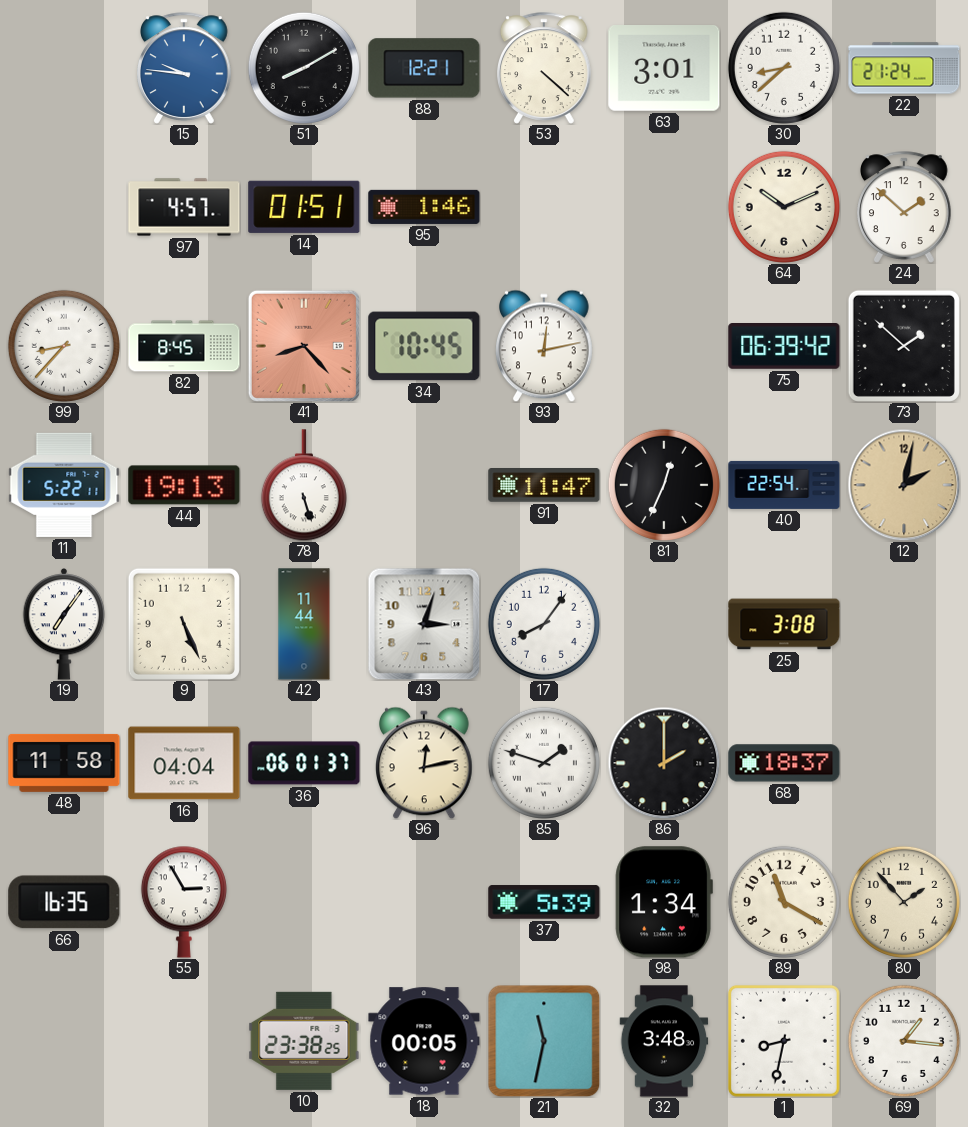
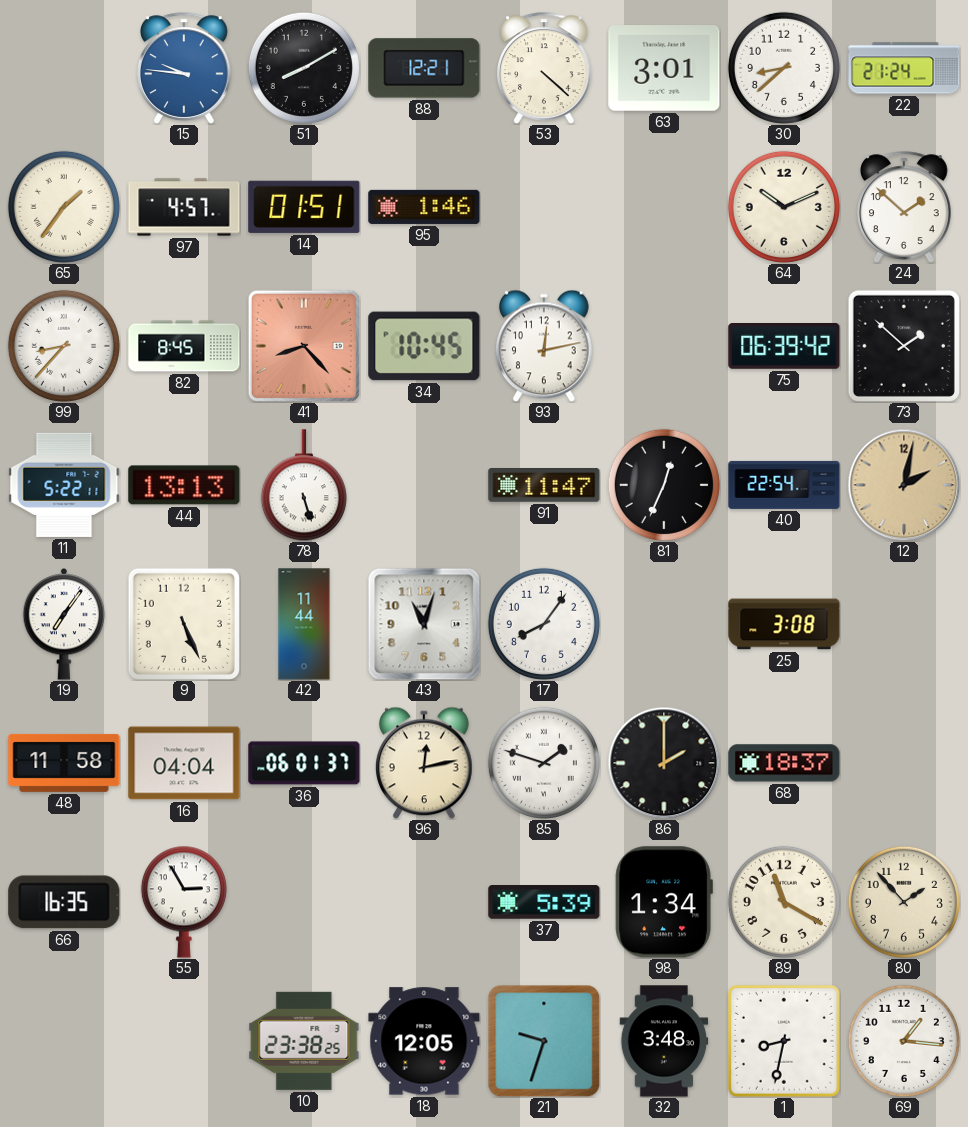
65: none -> 1:36 (64, 207)
44: 19:13 -> 13:13 (184, 485)
43: 3:03 -> 11:03 (424, 624)
18: 00:05 -> 12:05 (424, 1041)
21: 11:32 -> 9:33 (544, 1041)
